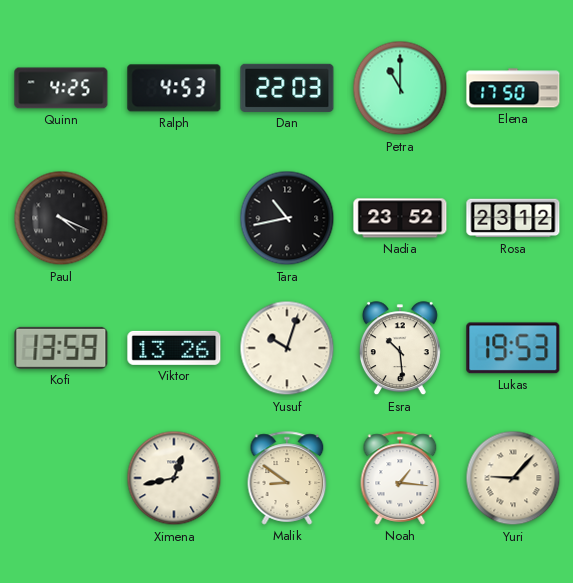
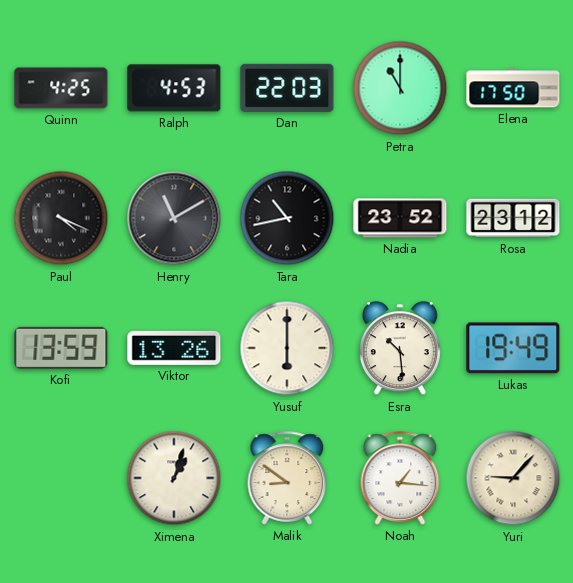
Henry: none -> 11:10 (174, 218)
Yusuf: 10:03 -> 6:00 (287, 348)
Lukas: 19:53 -> 19:49 (513, 348)
Ximena: 12:43 -> 1:03 (174, 478)
